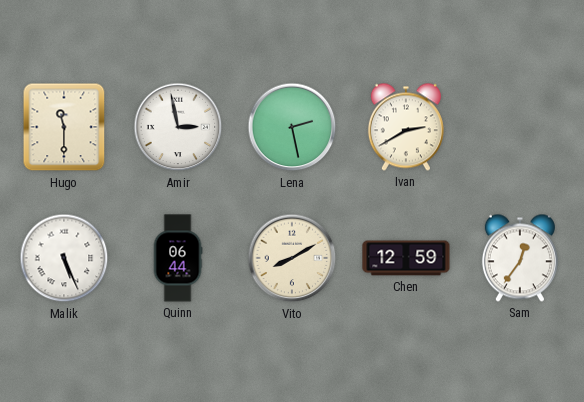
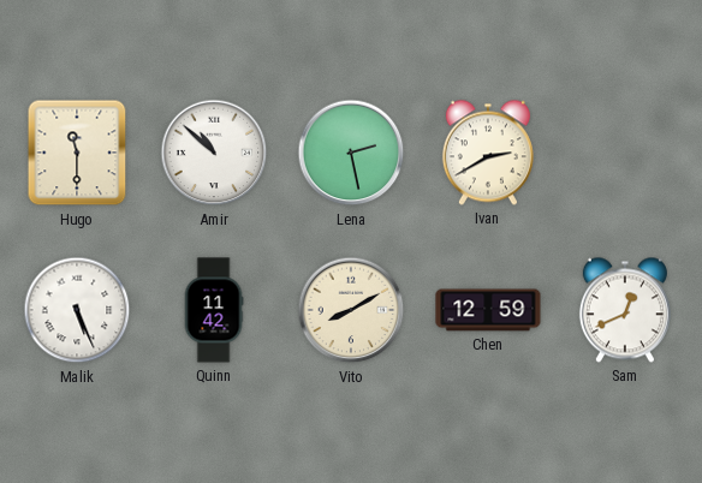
Amir: 2:58 -> 10:52 (214, 153)
Quinn: 06:44 -> 11:42 (214, 310)
Sam: 12:36 -> 12:41 (625, 310)
